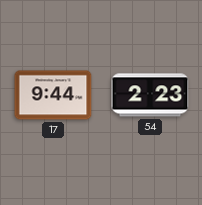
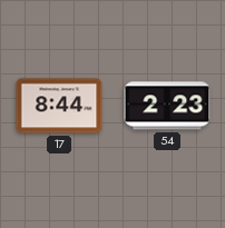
17: 9:44 -> 8:44 (59, 106)
